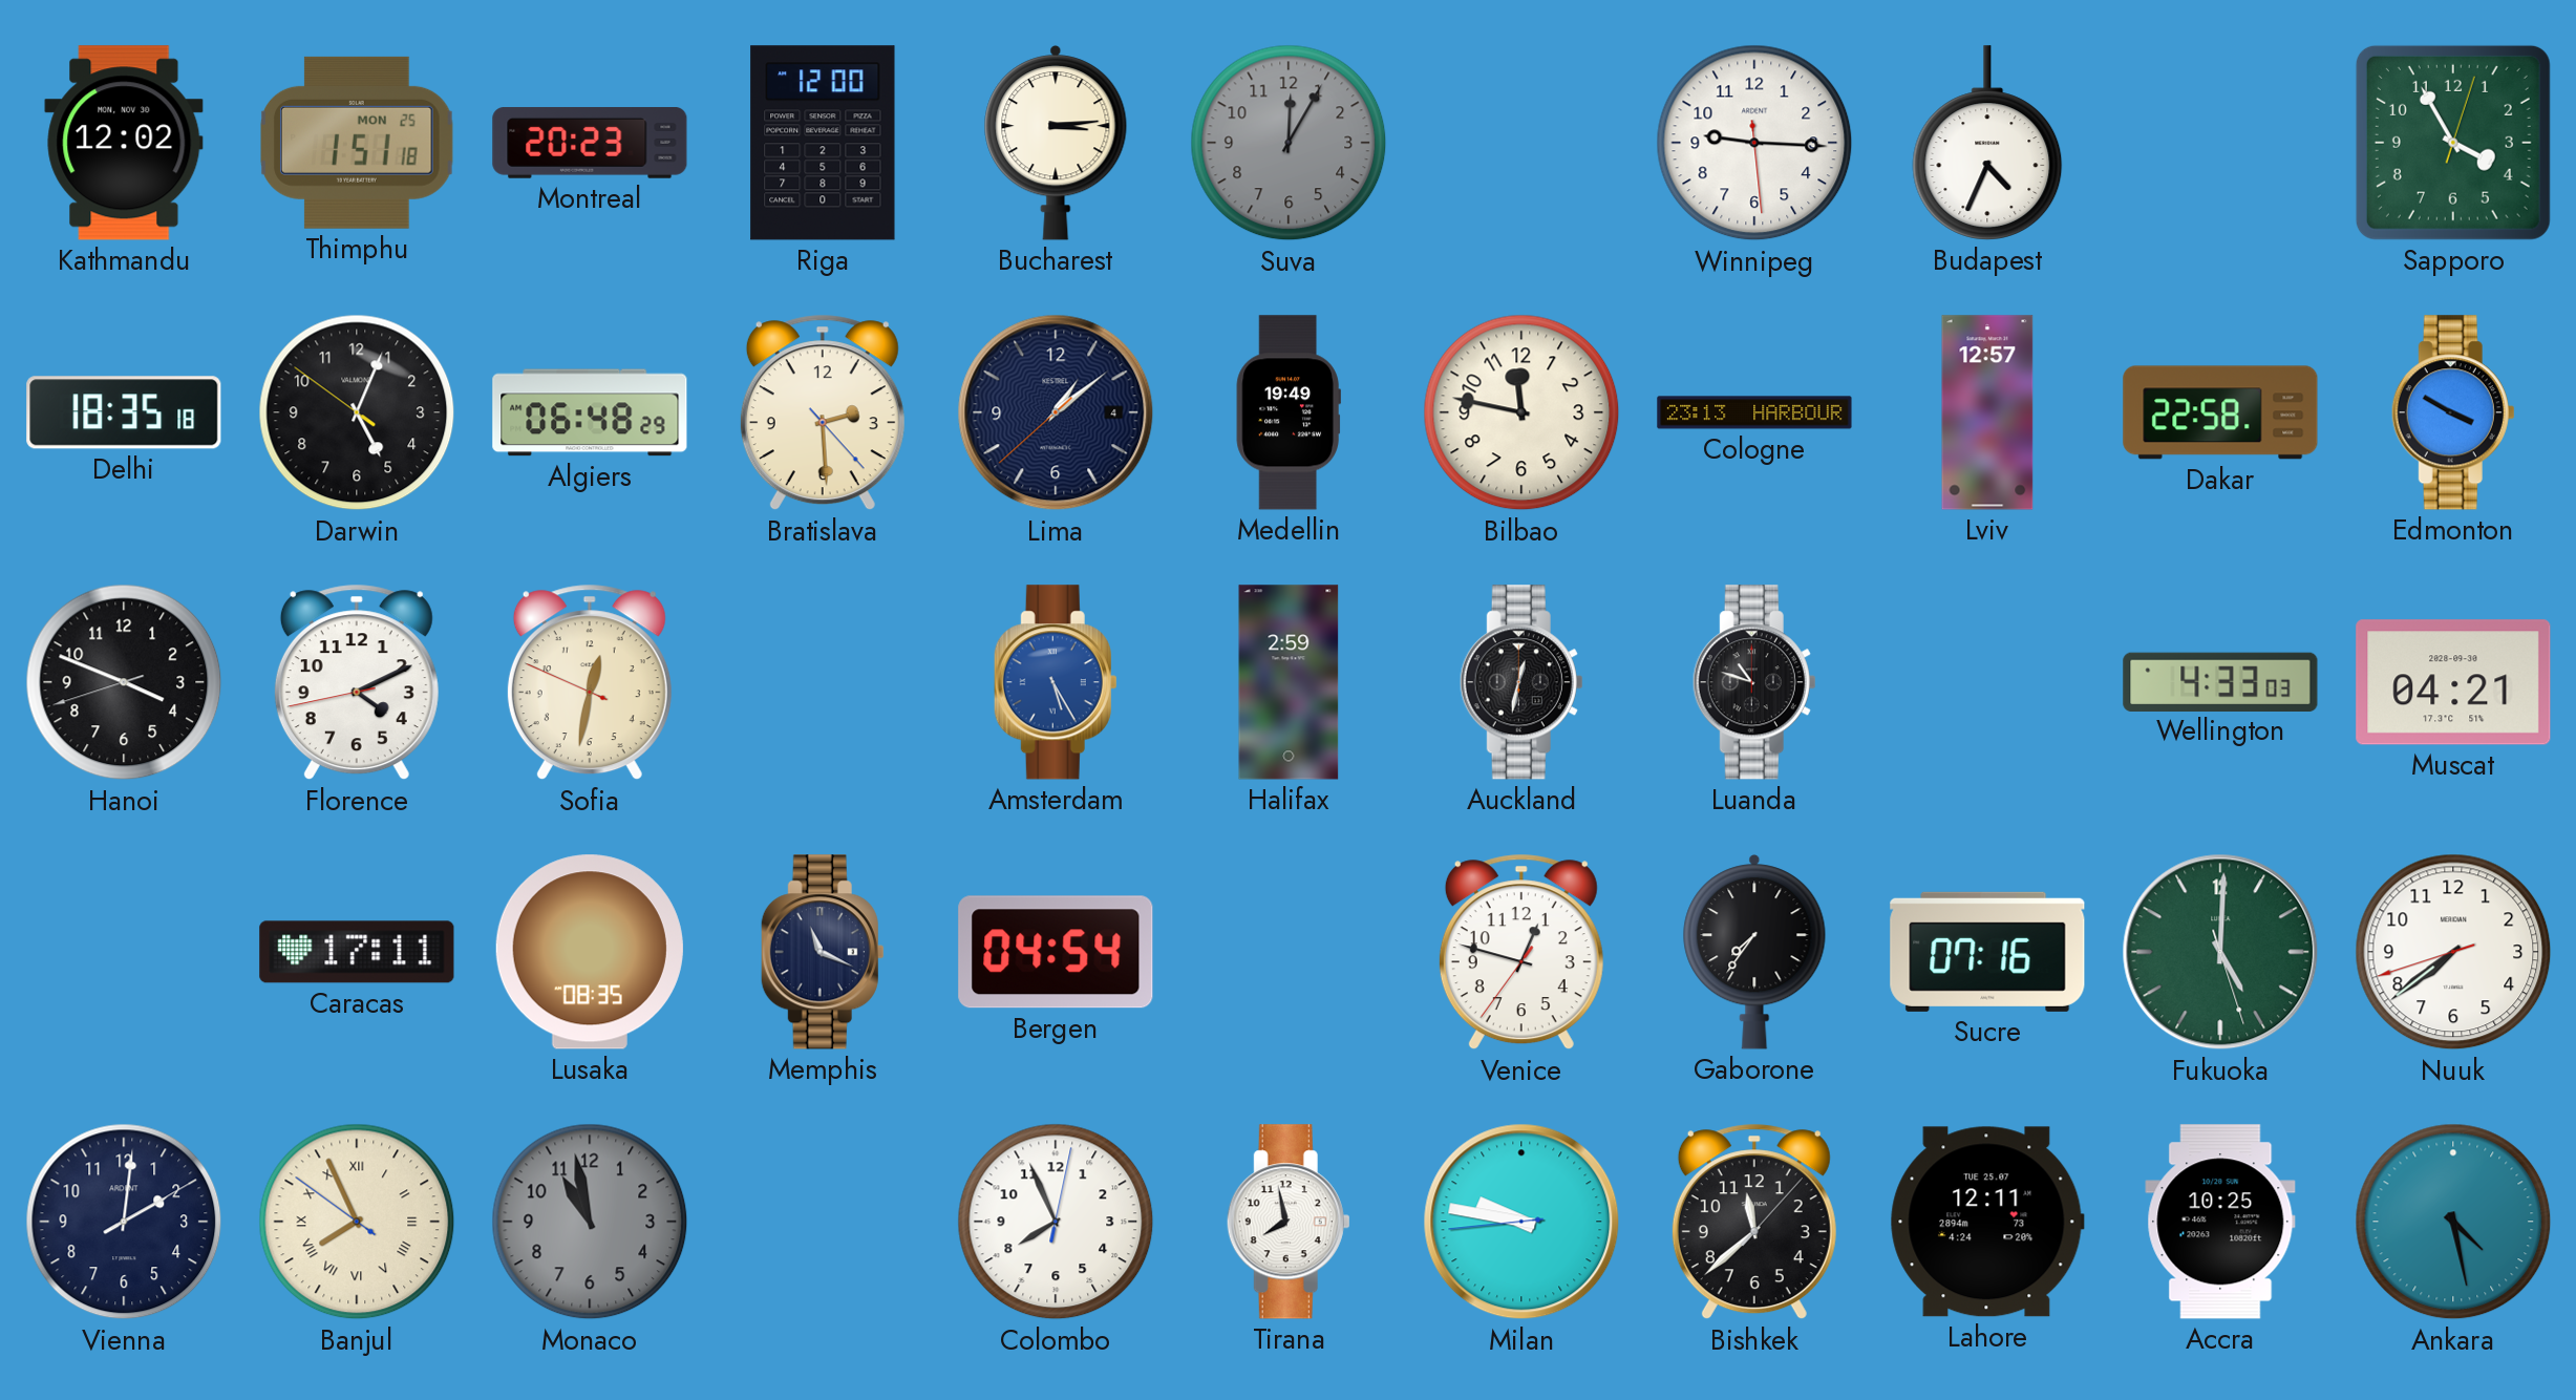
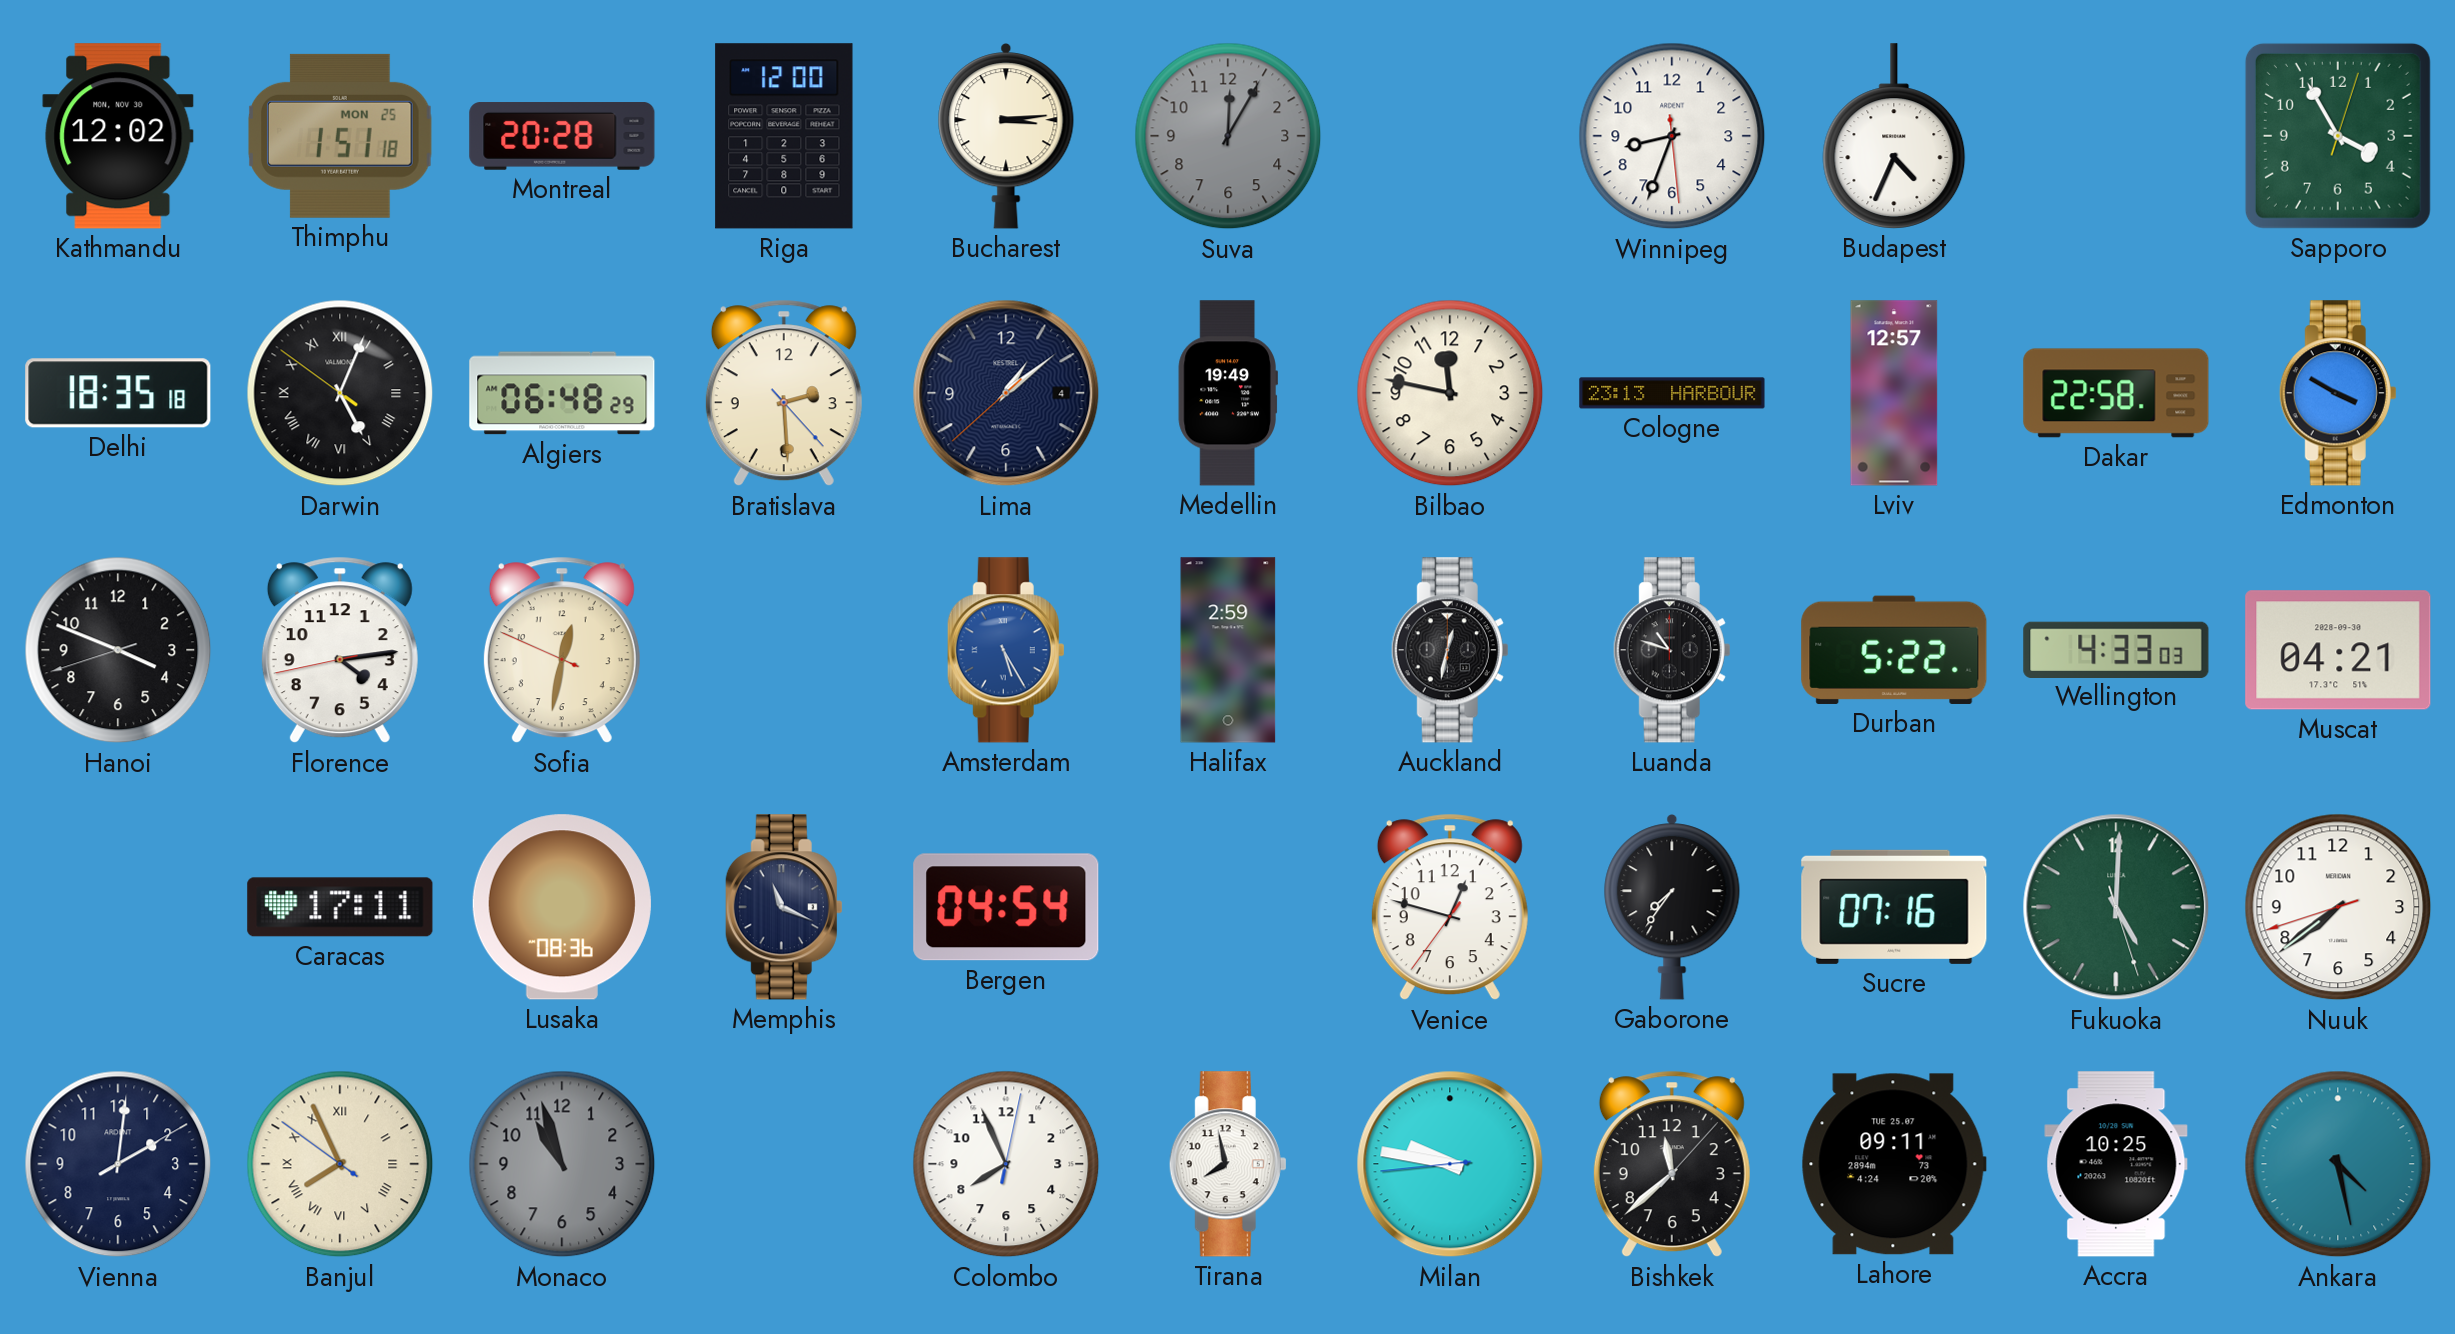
Montreal: 20:23 -> 20:28 (562, 137)
Winnipeg: 9:15 -> 8:33 (1672, 136)
Darwin numerals: Arabic -> Roman (340, 393)
Florence: 4:10 -> 4:13 (340, 650)
Durban: none -> 5:22 (1894, 650)
Lusaka: 08:35 -> 08:36 (562, 907)
Monaco: 10:58 -> 10:57 (562, 1164)
Lahore: 12:11 -> 09:11 (1894, 1164)
